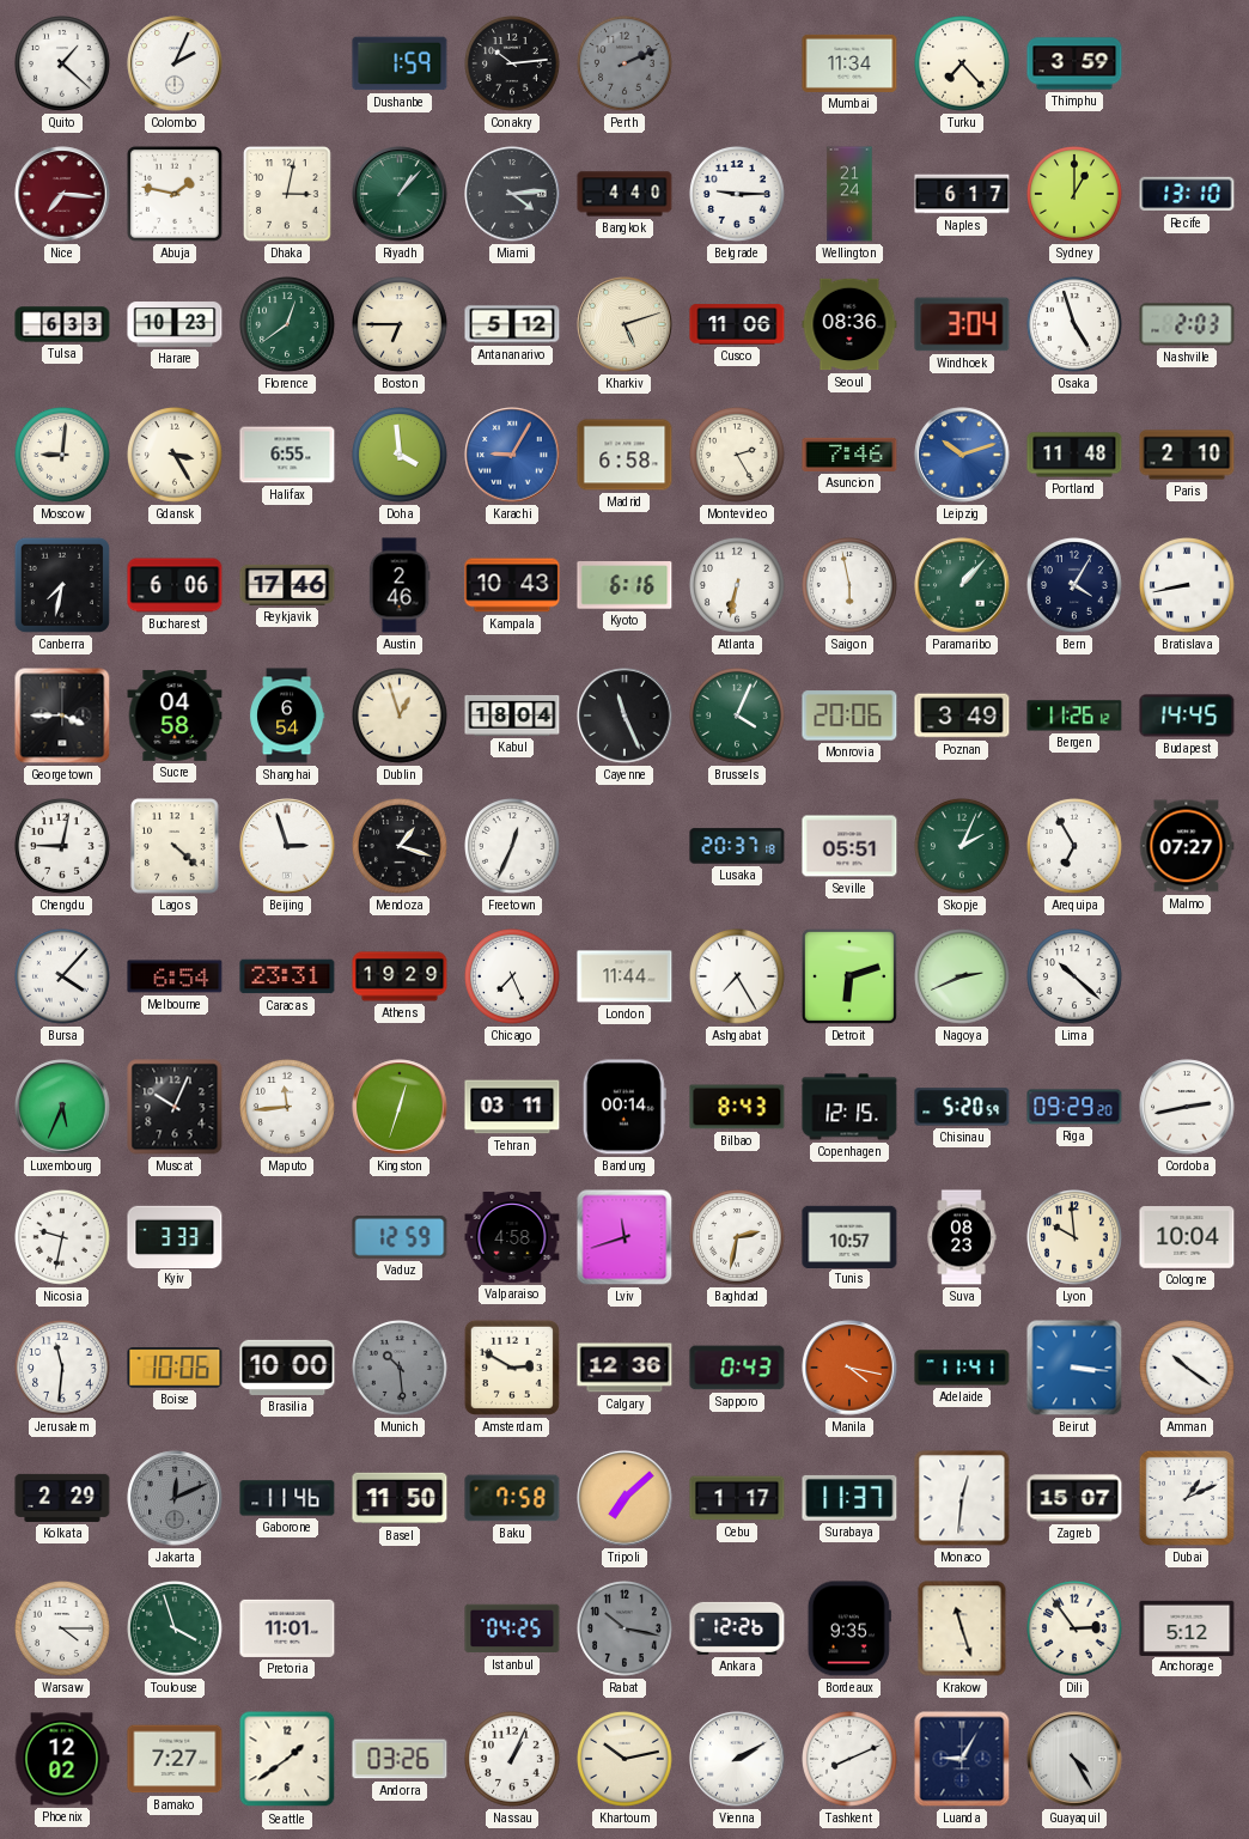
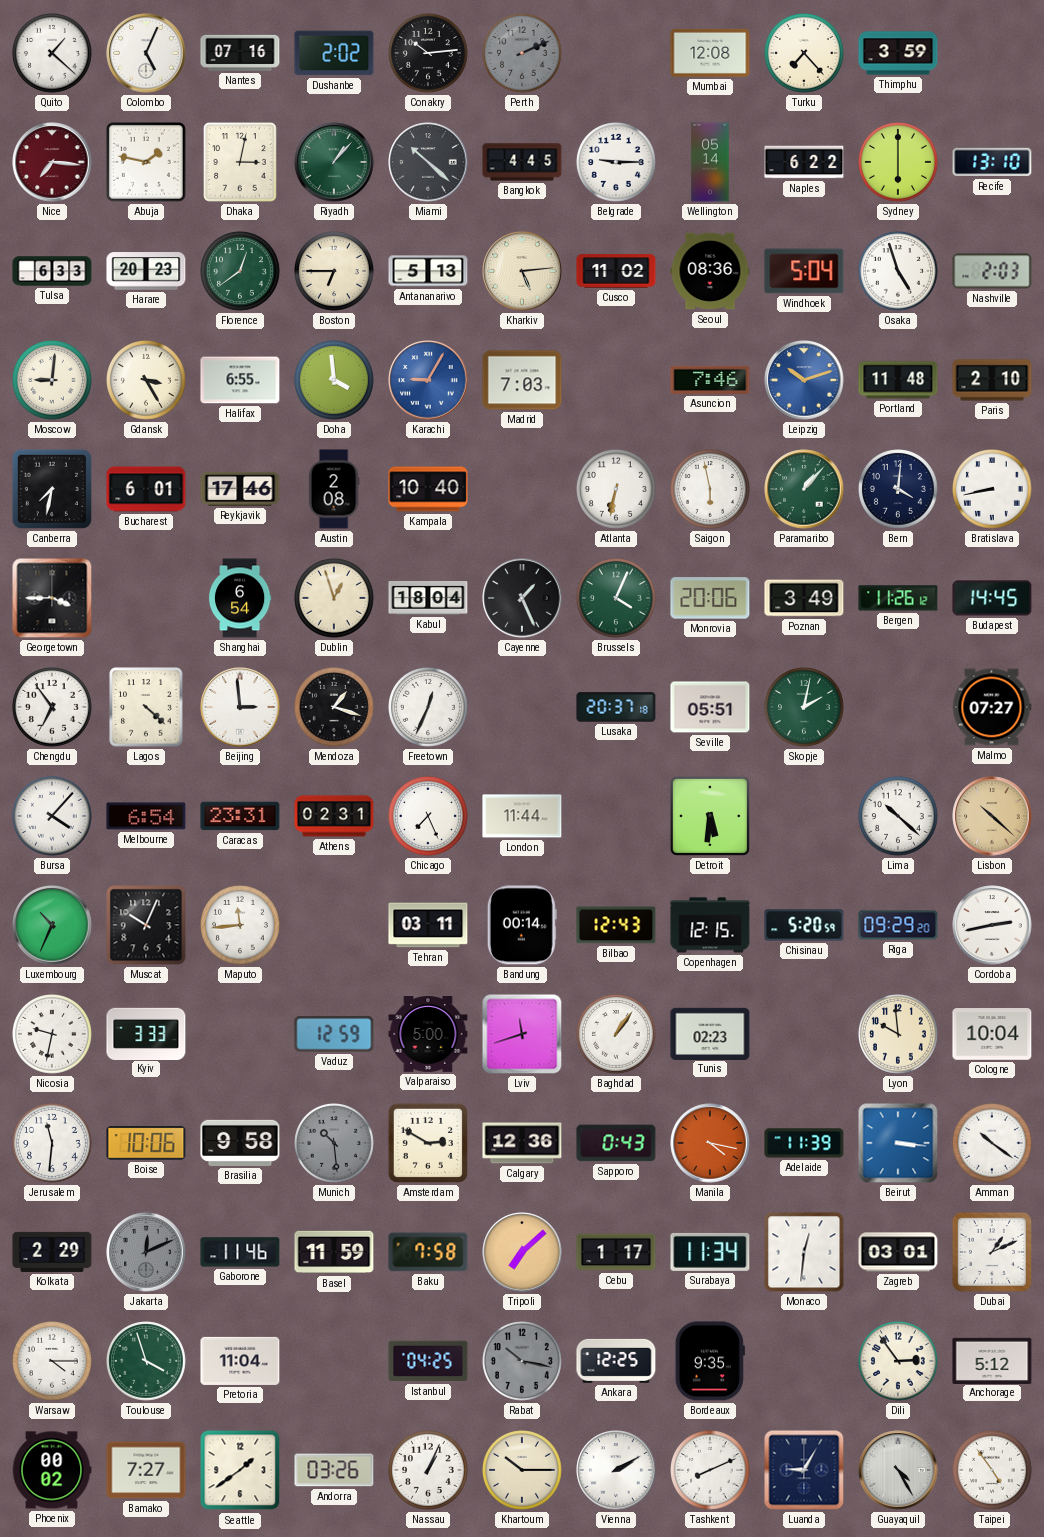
Colombo: 2:04 -> 5:04 (146, 53)
Nantes: none -> 07:16 (240, 53)
Dushanbe: 1:59 -> 2:02 (334, 53)
Mumbai: 11:34 -> 12:08 (710, 53)
Miami: 4:14 -> 10:22 (428, 162)
Bangkok: 4:40 -> 4:45 (522, 162)
Wellington: 21:24 -> 05:14 (710, 162)
Naples: 6:17 -> 6:22 (804, 162)
Sydney: 1:00 -> 6:00 (899, 163)
Harare: 10:23 -> 20:23 (146, 271)
Antananarivo: 5:12 -> 5:13 (428, 271)
Kharkiv: 5:12 -> 5:14 (522, 271)
Cusco: 11:06 -> 11:02 (616, 271)
Windhoek: 3:04 -> 5:04 (804, 271)
Madrid: 6:58 -> 7:03 (522, 380)
Montevideo: 2:25 -> none (738, 456)
Bucharest: 6:06 -> 6:01 (146, 489)
Austin: 2:46 -> 2:08 (334, 489)
Kampala: 10:43 -> 10:40 (428, 489)
Kyoto: 6:16 -> none (624, 585)
Bern: 4:05 -> 4:01 (899, 490)
Sucre: 04:58 -> none (175, 715)
Cayenne: 11:26 -> 1:26 (522, 598)
Chengdu: 9:02 -> 6:54 (53, 708)
Beijing: 2:57 -> 2:59 (240, 707)
Skopje: 2:04 -> 2:02 (805, 708)
Arequipa: 6:55 -> none (1076, 847)
Athens: 19:29 -> 02:31 (334, 816)
Ashgabat: 7:25 -> none (738, 978)
Detroit: 6:12 -> 5:31 (710, 816)
Nagoya: 2:41 -> none (963, 978)
Lisbon: none -> 10:22 (992, 816)
Luxembourg: 5:34 -> 10:34 (52, 925)
Kingston: 12:33 -> none (400, 1107)
Bilbao: 8:43 -> 12:43 (616, 925)
Valparaiso: 4:58 -> 5:00 (428, 1035)
Baghdad: 2:32 -> 1:06 (617, 1035)
Tunis: 10:57 -> 02:23 (710, 1033)
Suva: 08:23 -> none (962, 1237)
Brasilia: 10:00 -> 9:58 (240, 1143)
Adelaide: 11:41 -> 11:39 (804, 1143)
Basel: 11:50 -> 11:59 (334, 1252)
Surabaya: 11:37 -> 11:34 (710, 1252)
Zagreb: 15:07 -> 03:01 (898, 1252)
Pretoria: 11:01 -> 11:04 (240, 1361)
Ankara: 12:26 -> 12:25 (616, 1361)
Krakow: 11:27 -> none (962, 1628)
Phoenix: 12:02 -> 00:02 (52, 1470)
Khartoum: 10:13 -> 10:15 (523, 1471)
Taipei: none -> 4:54 (993, 1471)
